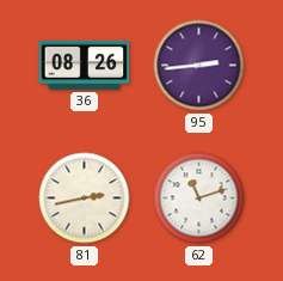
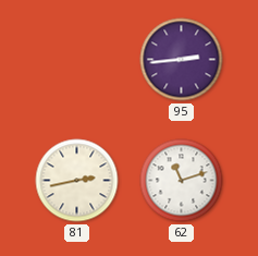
36: 08:26 -> none (85, 65)
